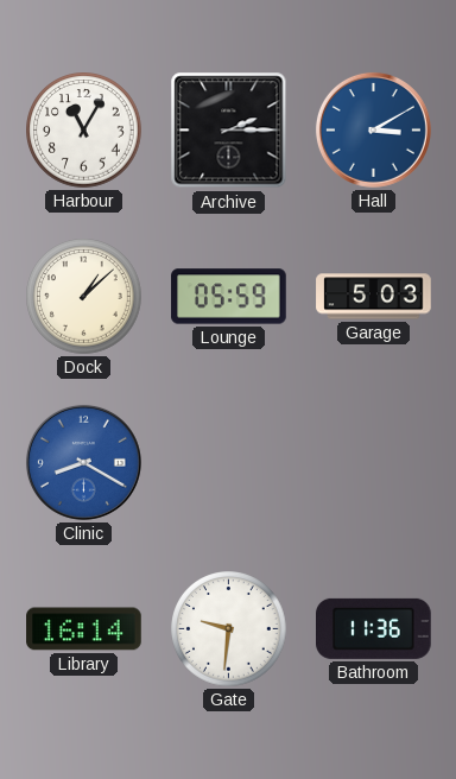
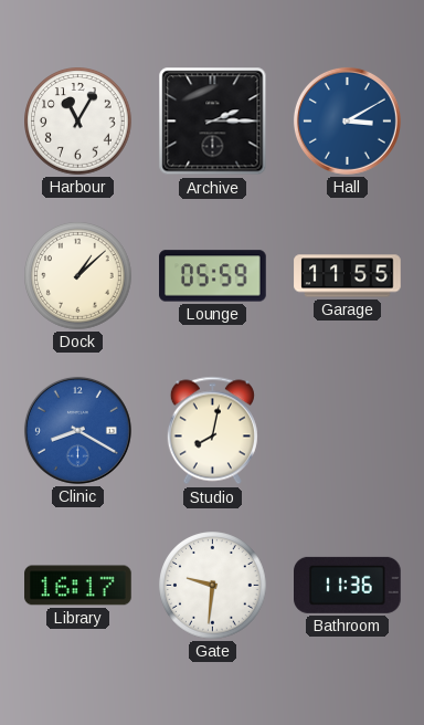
Garage: 5:03 -> 11:55 (348, 276)
Studio: none -> 8:02 (212, 431)
Library: 16:14 -> 16:17 (78, 586)
